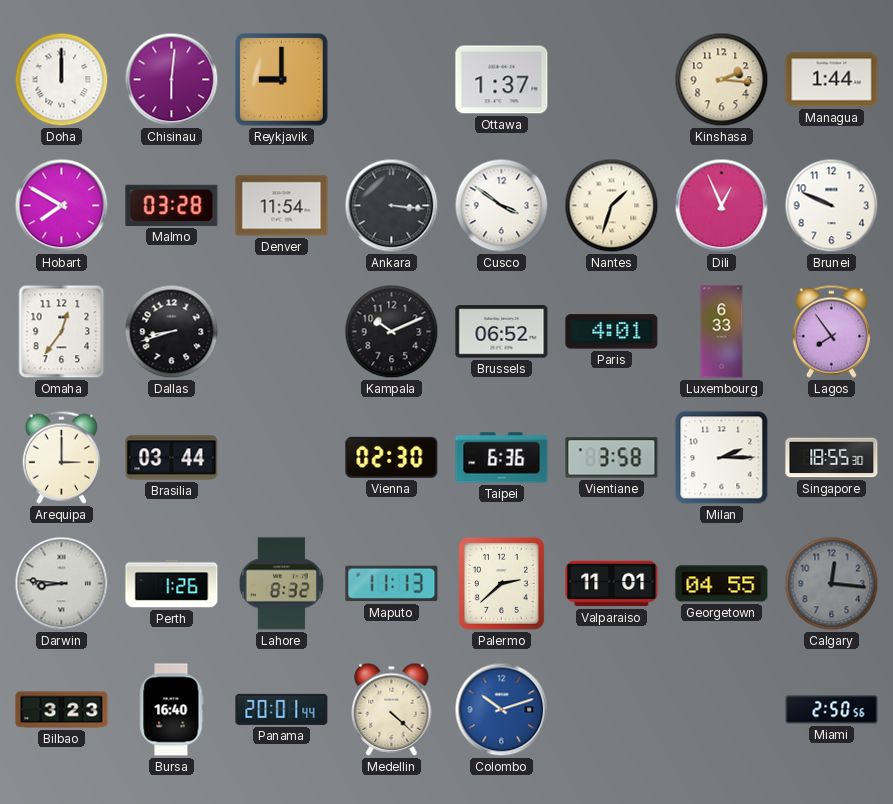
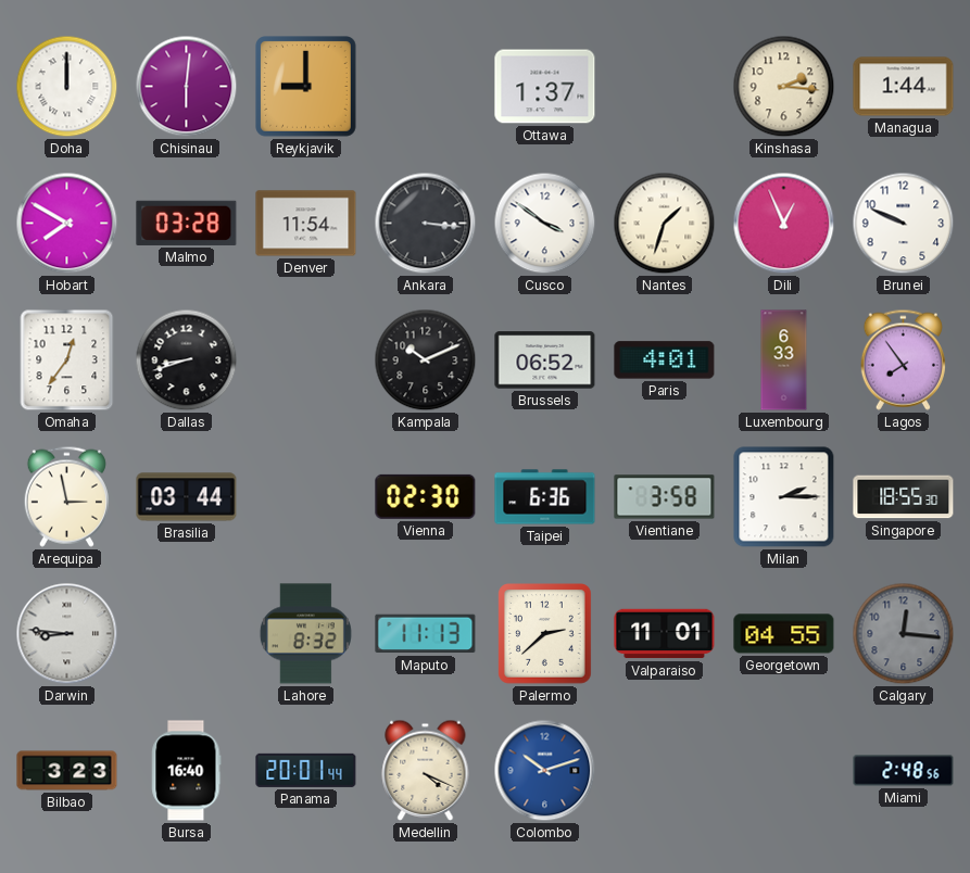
Arequipa: 3:00 -> 2:58 (66, 496)
Perth: 1:26 -> none (172, 584)
Medellin: 4:22 -> 4:19 (426, 770)
Miami: 2:50 -> 2:48 (904, 771)
